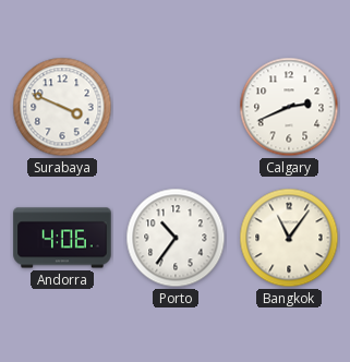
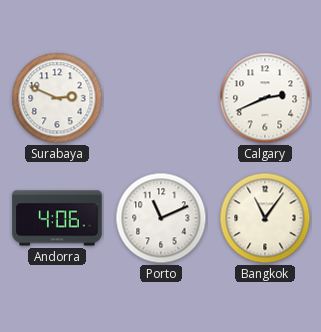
Surabaya: 3:49 -> 2:49 (57, 98)
Porto: 10:36 -> 11:11 (161, 218)
